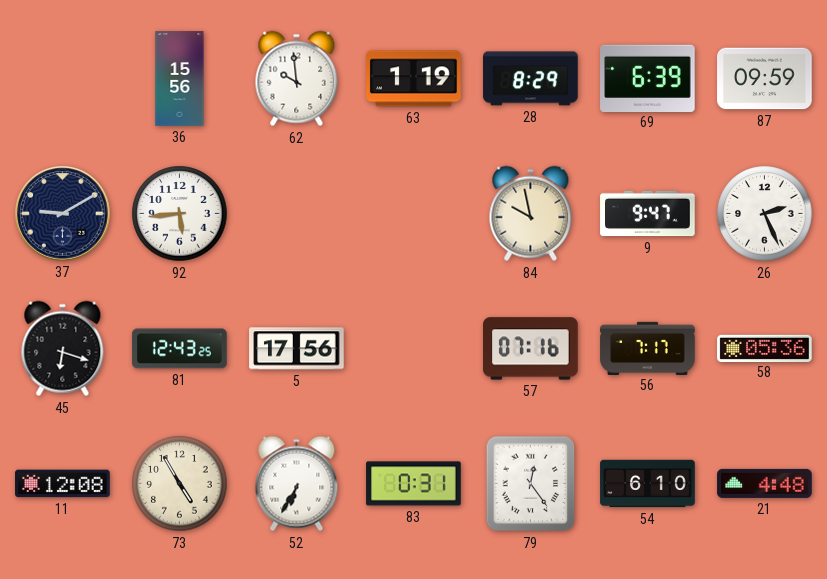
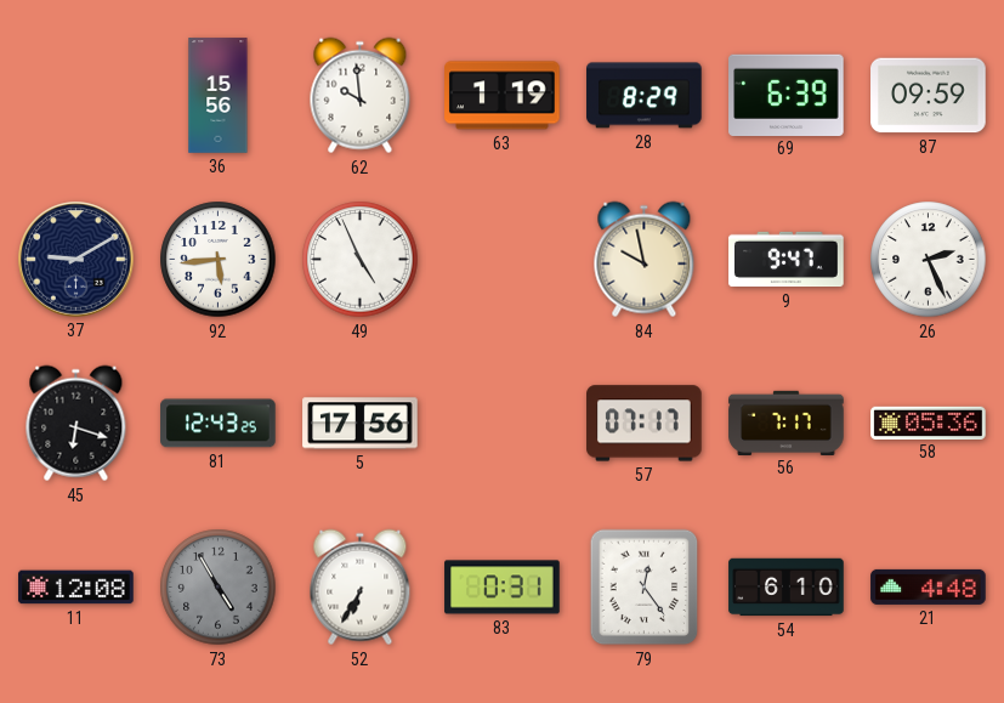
49: none -> 4:56 (361, 260)
57: 07:16 -> 07:17 (645, 424)
73 dial: cream -> grey (219, 588)
